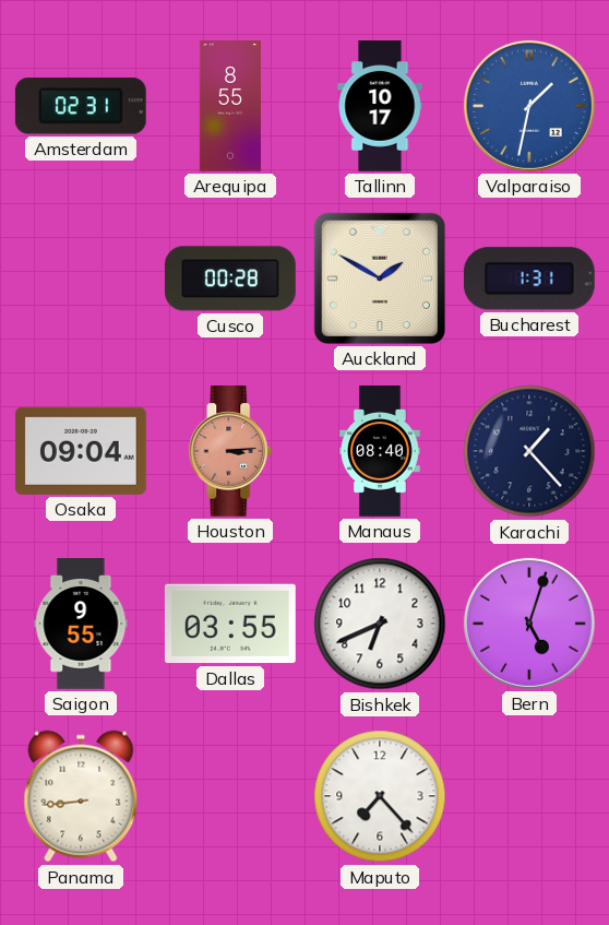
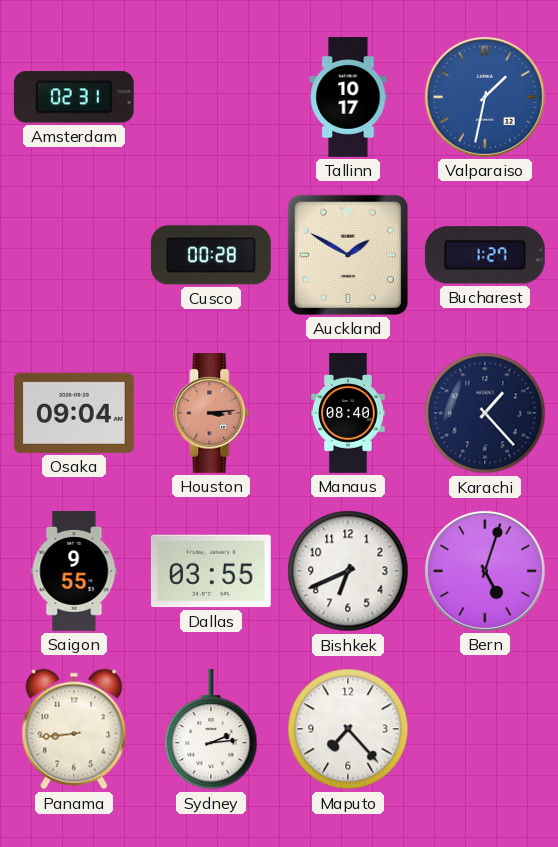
Arequipa: 8:55 -> none (230, 106)
Bucharest: 1:31 -> 1:27 (485, 255)
Sydney: none -> 2:14 (211, 729)
